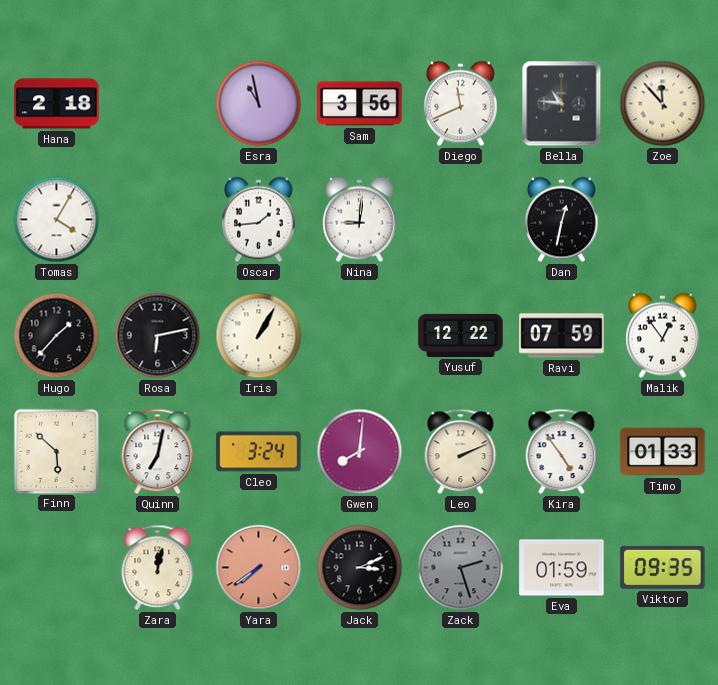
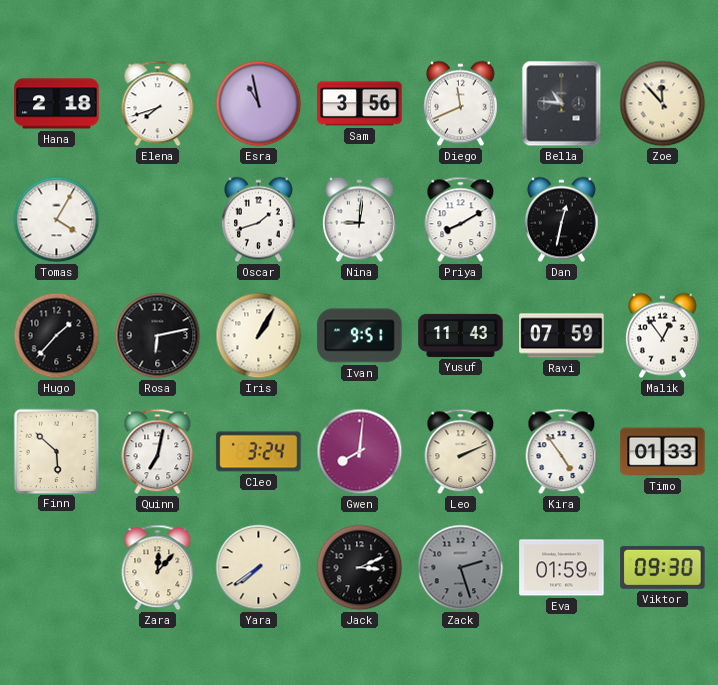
Elena: none -> 7:42 (158, 104)
Oscar: 1:44 -> 1:42 (259, 220)
Priya: none -> 8:10 (461, 220)
Ivan: none -> 9:51 (360, 336)
Yusuf: 12:22 -> 11:43 (461, 335)
Zara: 12:02 -> 12:07 (158, 568)
Yara dial: salmon -> cream (259, 568)
Viktor: 09:35 -> 09:30 (663, 567)
